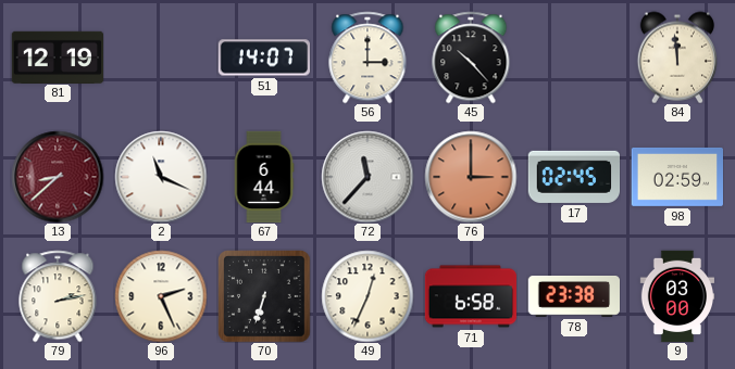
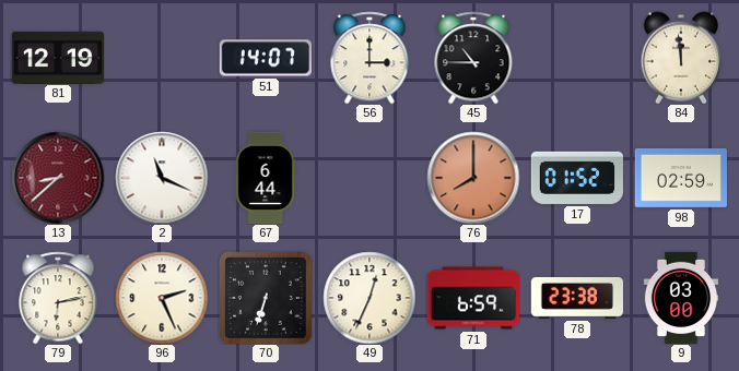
45: 10:23 -> 10:45 (473, 58)
72: 11:37 -> none (367, 177)
76: 3:00 -> 8:00 (473, 178)
17: 02:45 -> 01:52 (576, 178)
79: 2:13 -> 6:13 (58, 298)
71: 6:58 -> 6:59 (473, 298)
